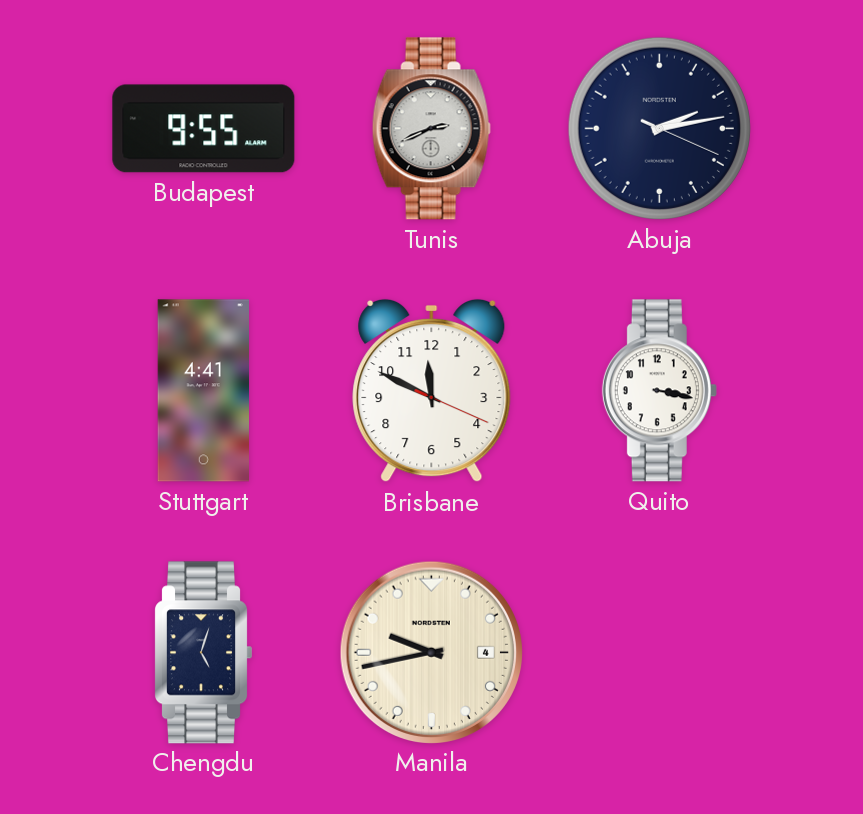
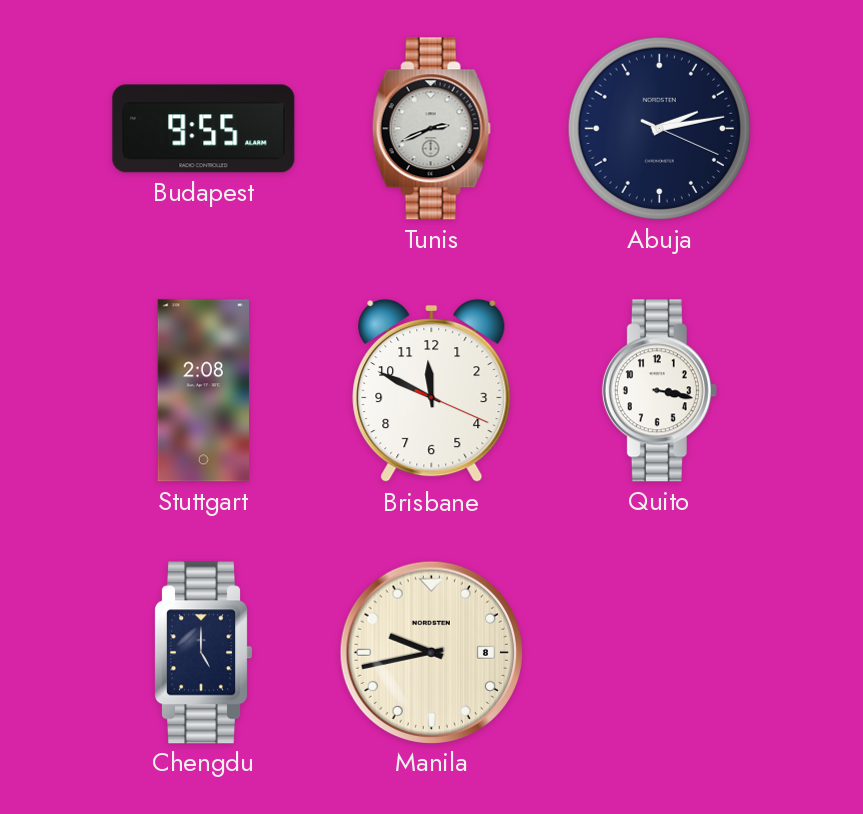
Stuttgart: 4:41 -> 2:08 (203, 391)
Chengdu: 5:03 -> 5:00 (203, 653)
Manila date: 4 -> 8 (431, 652)
